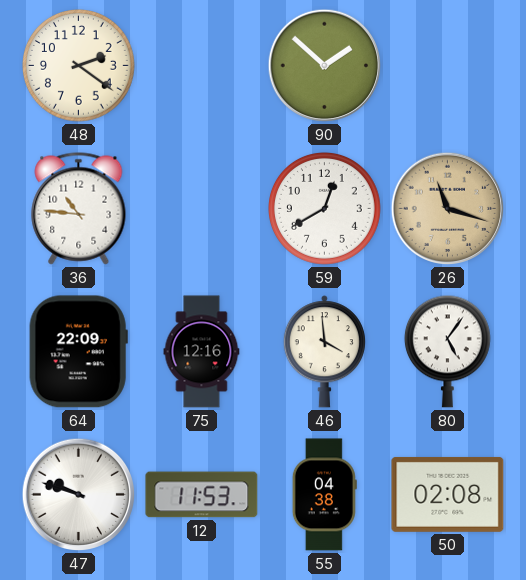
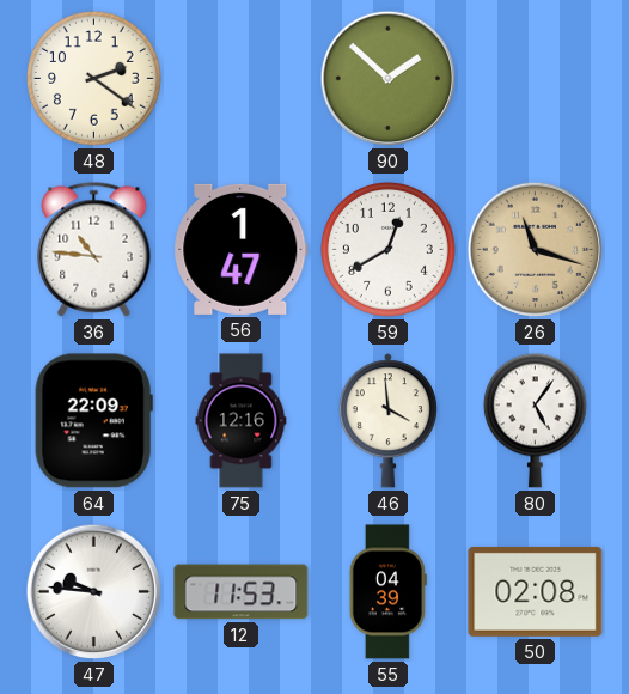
56: none -> 1:47 (242, 249)
47: 9:48 -> 9:46 (94, 592)
55: 04:38 -> 04:39 (387, 592)
